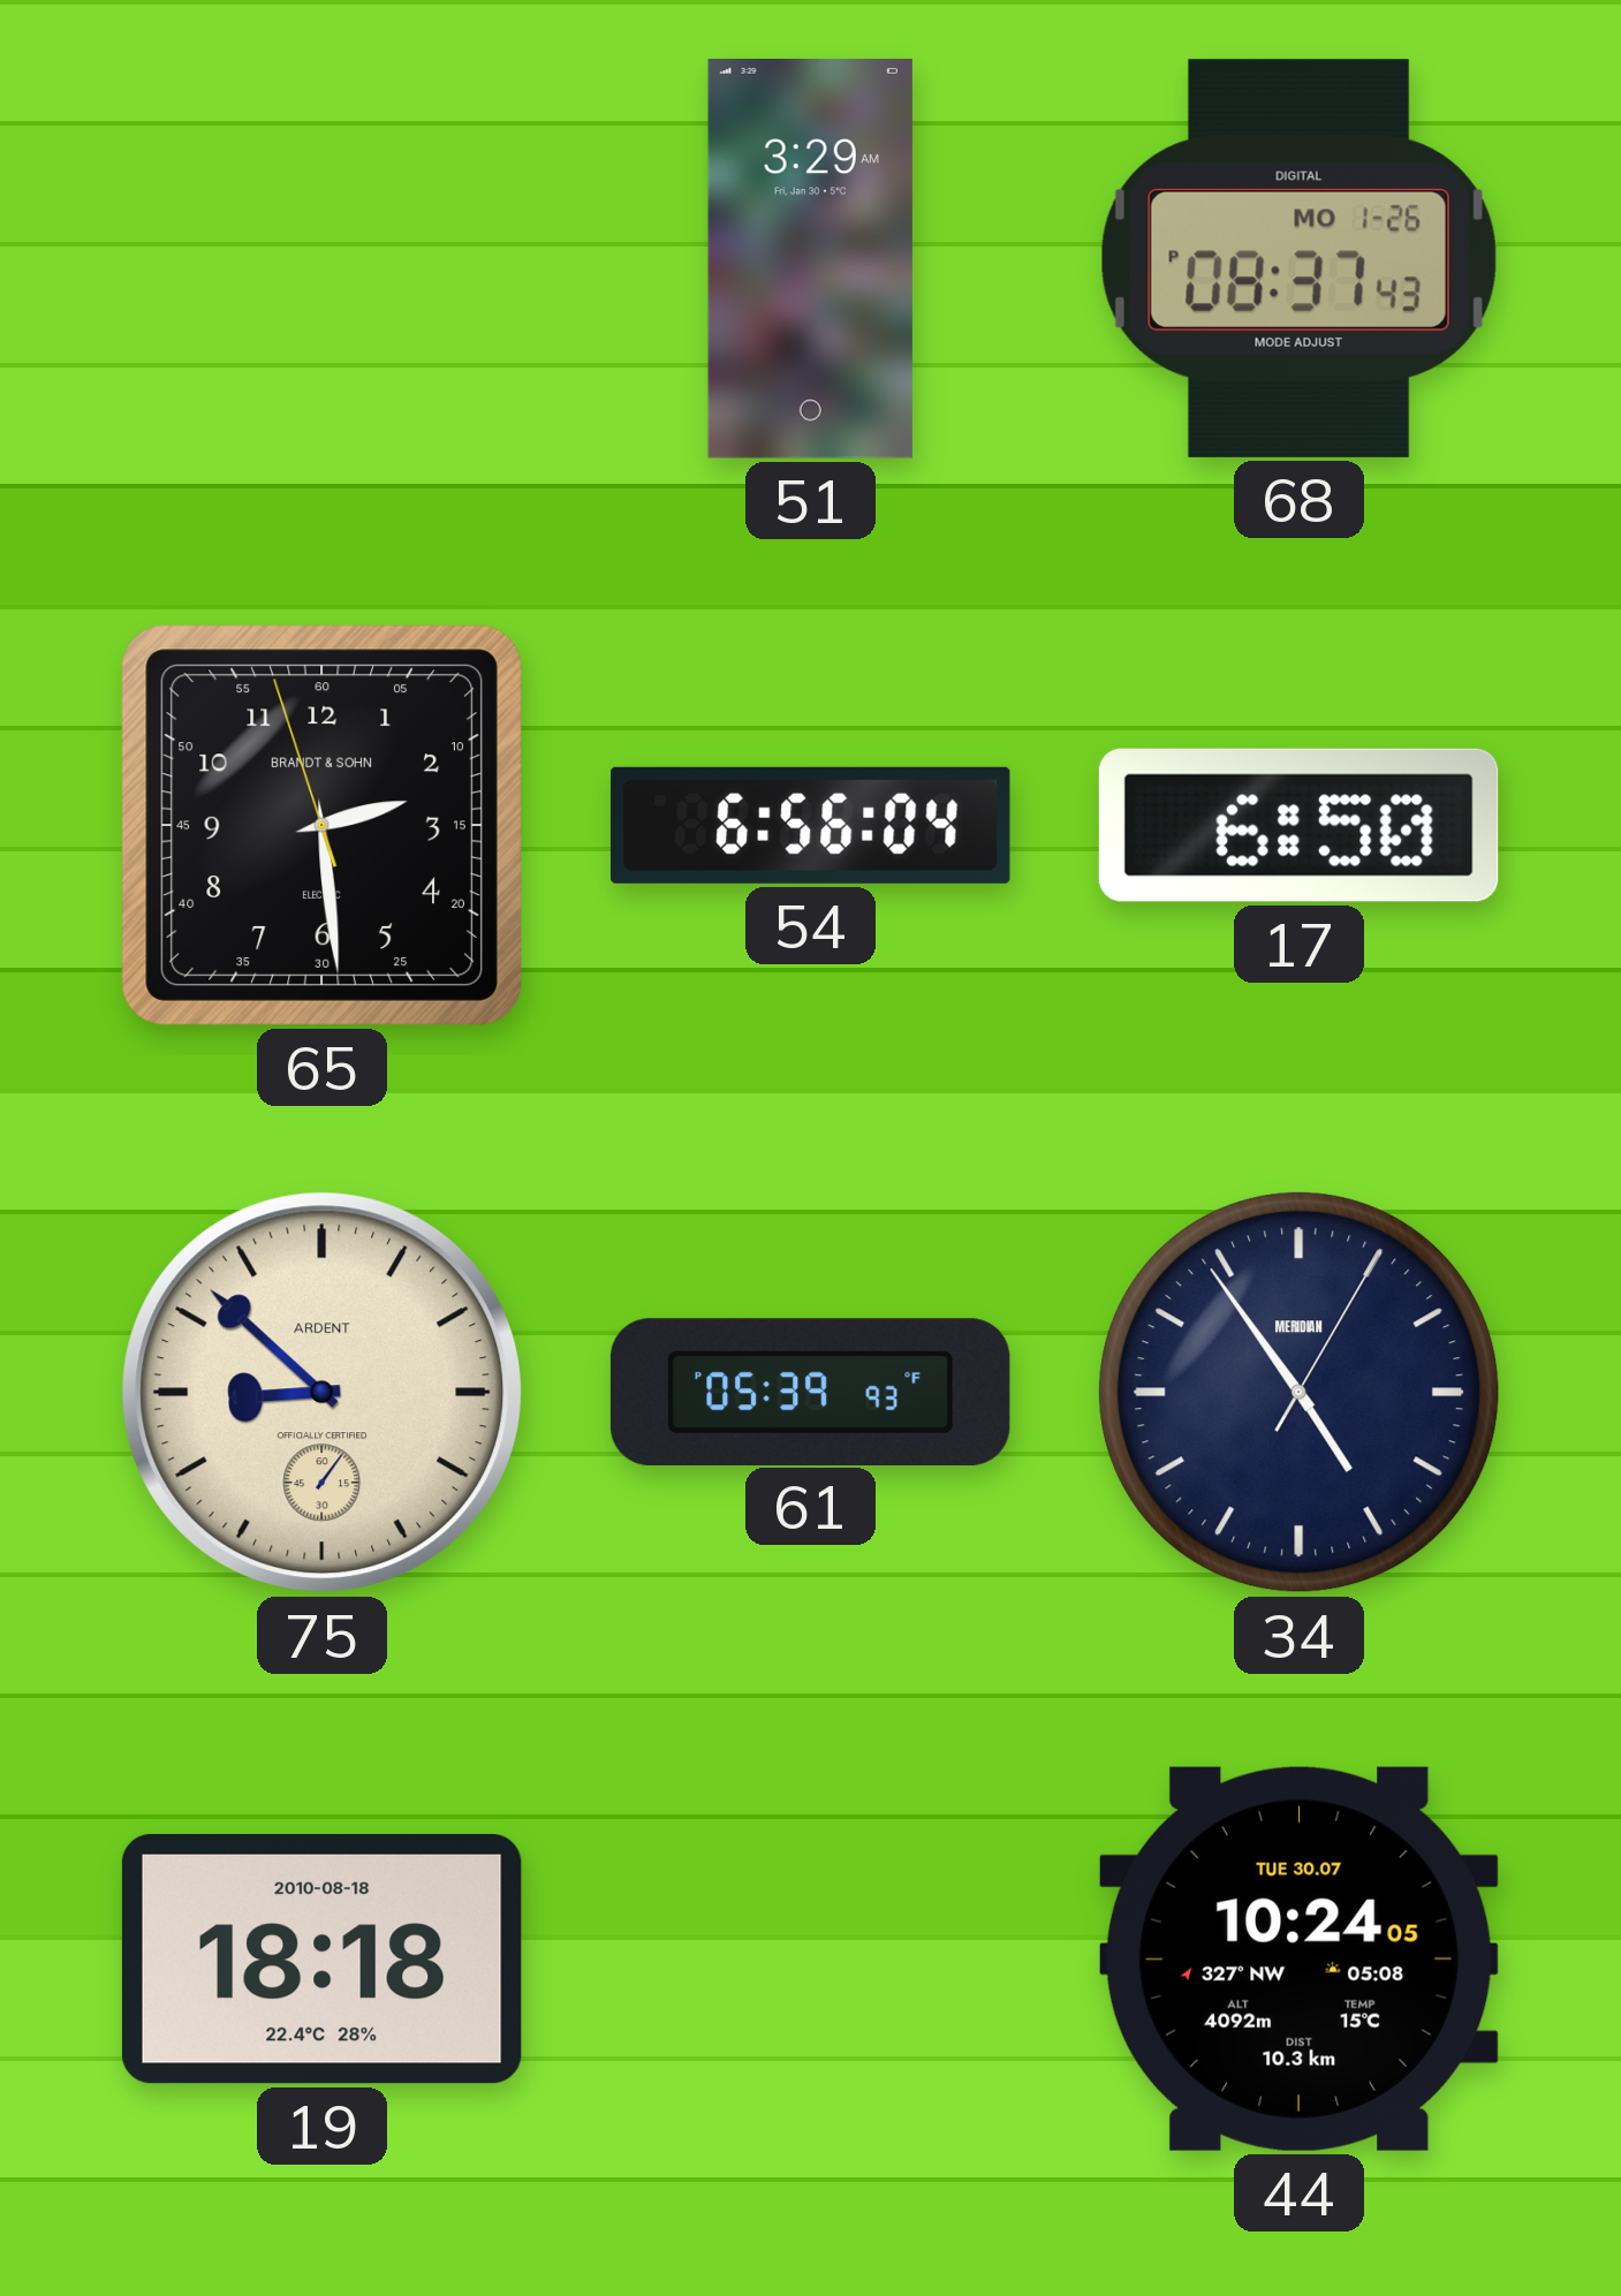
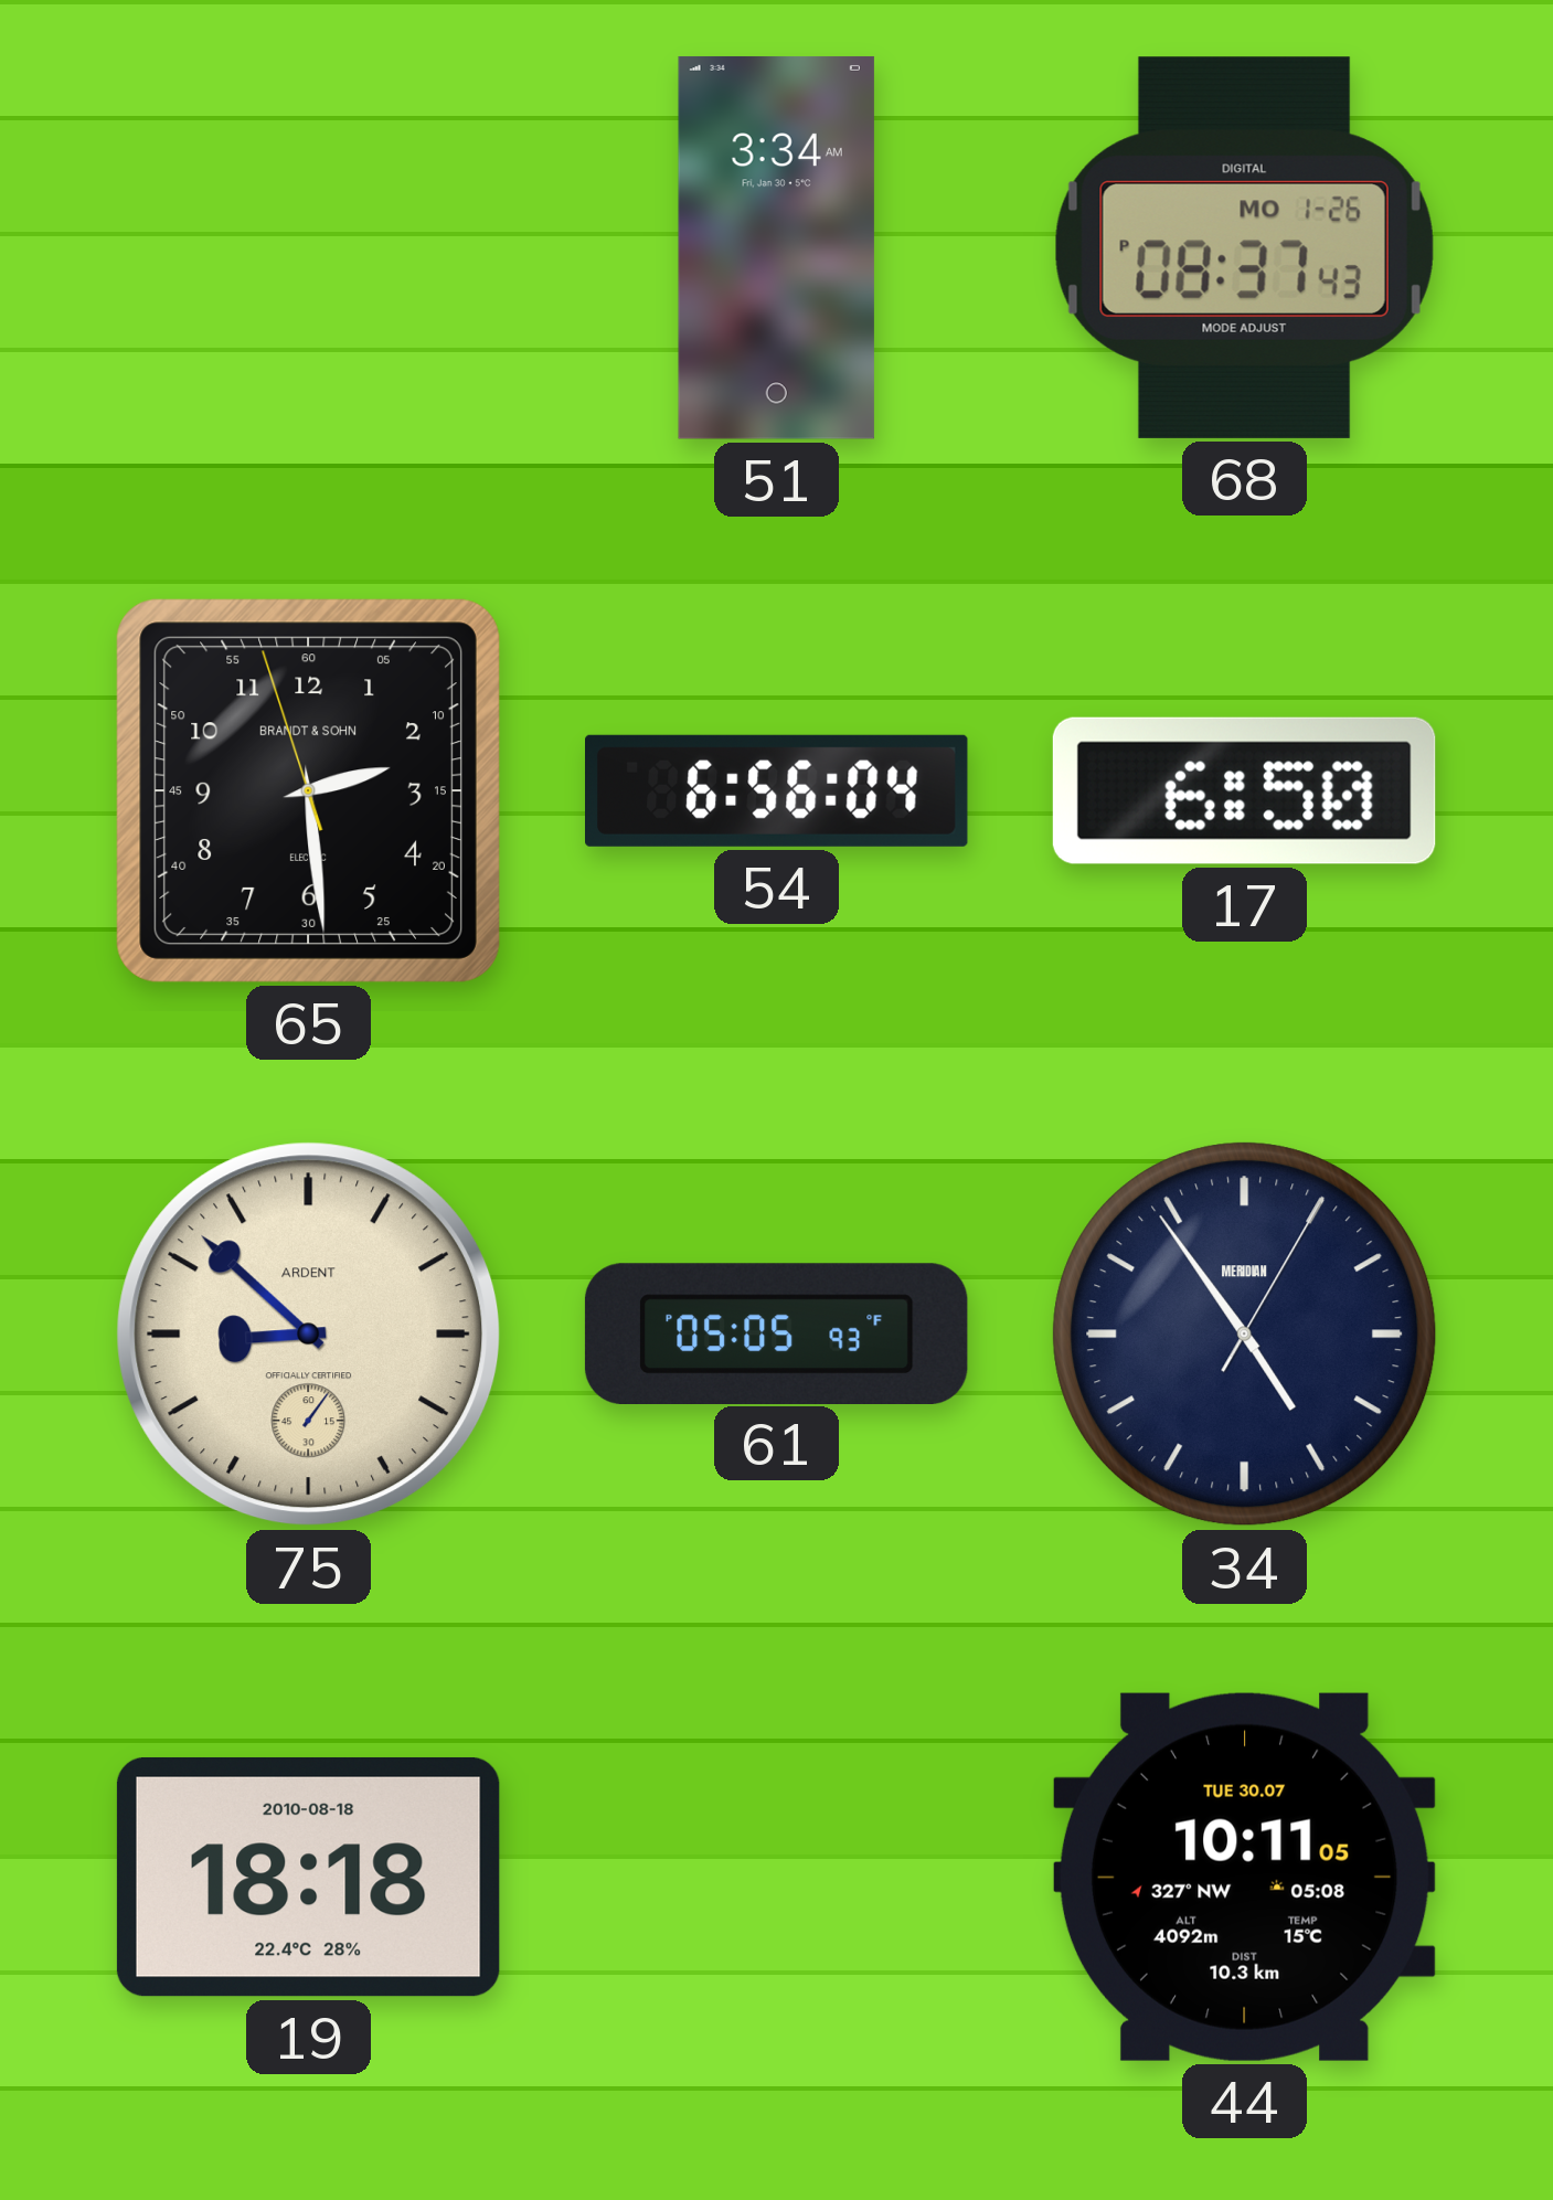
51: 3:29 -> 3:34 (776, 247)
61: 05:39 -> 05:05 (776, 1333)
44: 10:24 -> 10:11 (1244, 1877)
